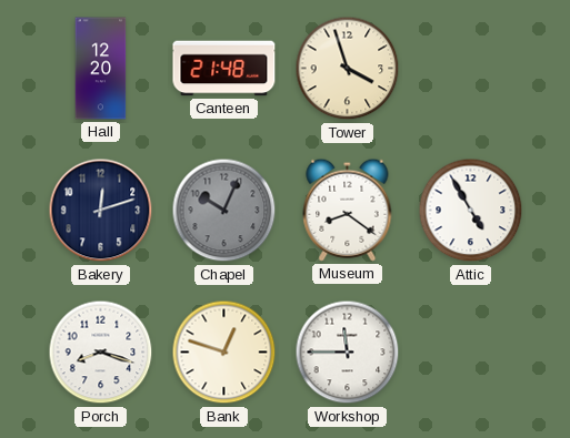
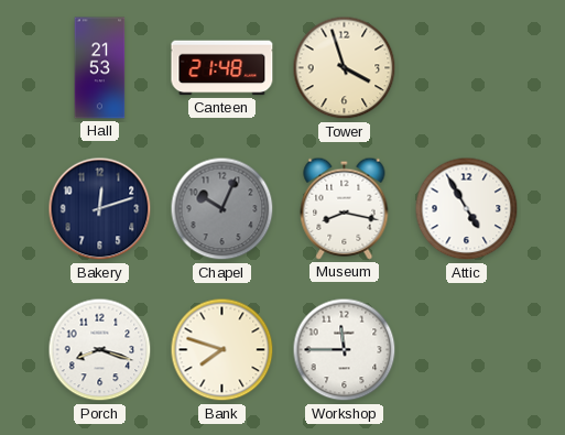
Hall: 12:20 -> 21:53 (100, 68)
Museum: 8:21 -> 8:17 (345, 208)
Bank: 12:48 -> 7:48 (222, 350)
